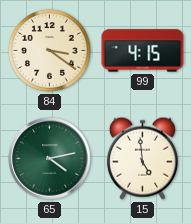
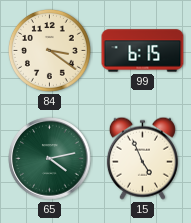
99: 4:15 -> 6:15 (143, 51)
15: 4:59 -> 4:56 (142, 158)
